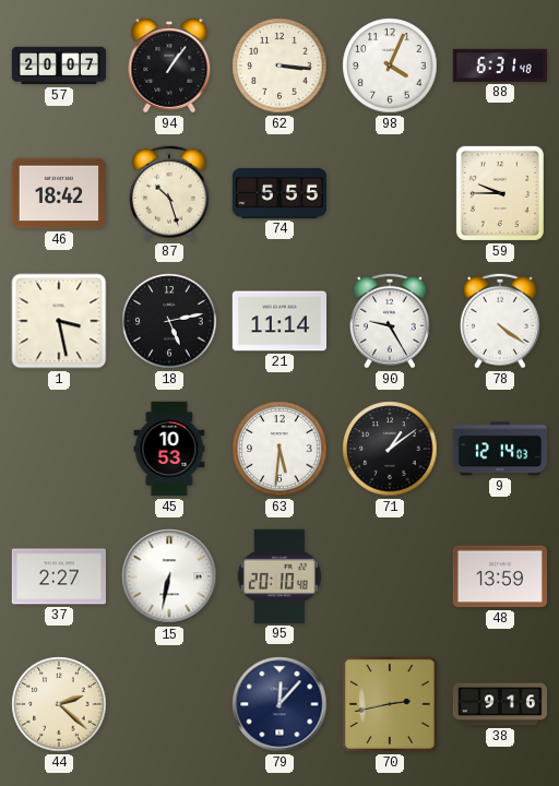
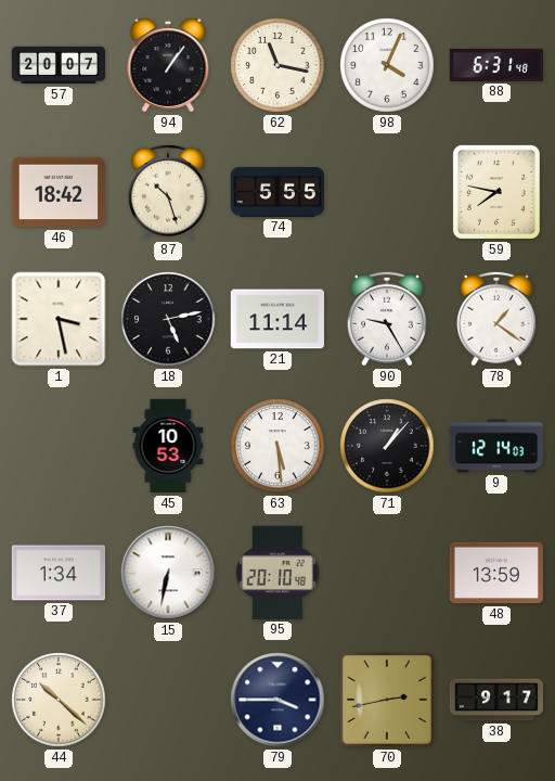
62: 3:16 -> 11:17 (277, 65)
59: 9:45 -> 7:47 (496, 192)
78: 4:21 -> 1:21 (496, 319)
63: 5:31 -> 5:29 (277, 446)
71: 1:09 -> 1:07 (387, 446)
37: 2:27 -> 1:34 (57, 573)
44: 2:22 -> 10:22 (59, 700)
79: 12:07 -> 3:45 (277, 700)
38: 9:16 -> 9:17 (495, 700)
